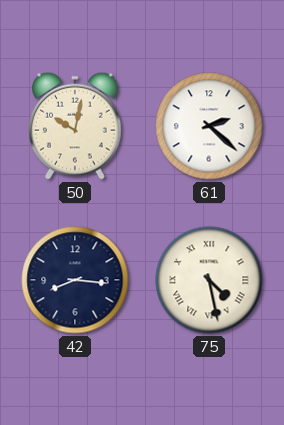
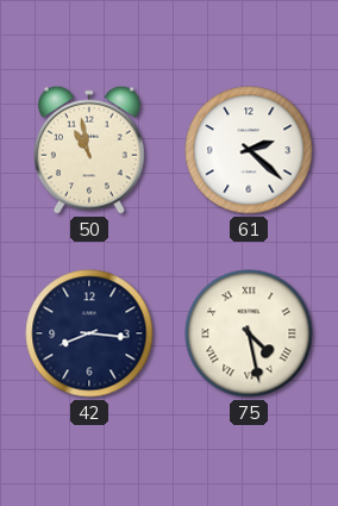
50: 10:02 -> 10:58 (89, 150)
